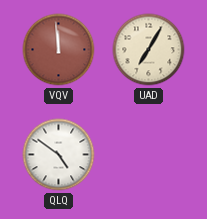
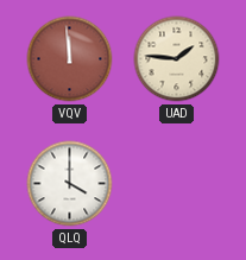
UAD: 7:05 -> 1:46 (177, 59)
QLQ: 4:51 -> 4:00 (70, 184)
